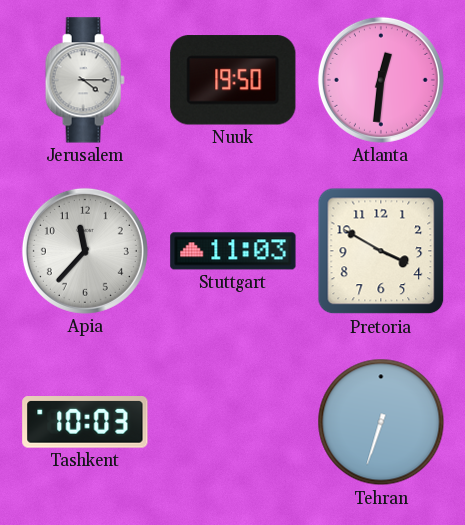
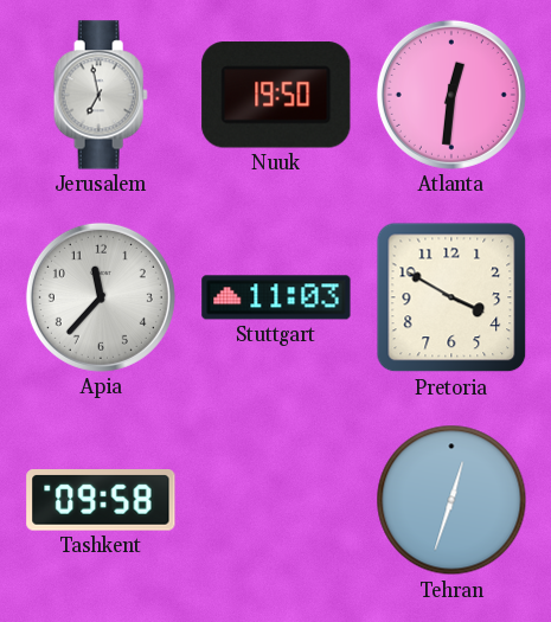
Jerusalem: 4:15 -> 6:58 (101, 95)
Tashkent: 10:03 -> 09:58 (101, 501)
Tehran: 6:33 -> 12:33 (451, 500)
